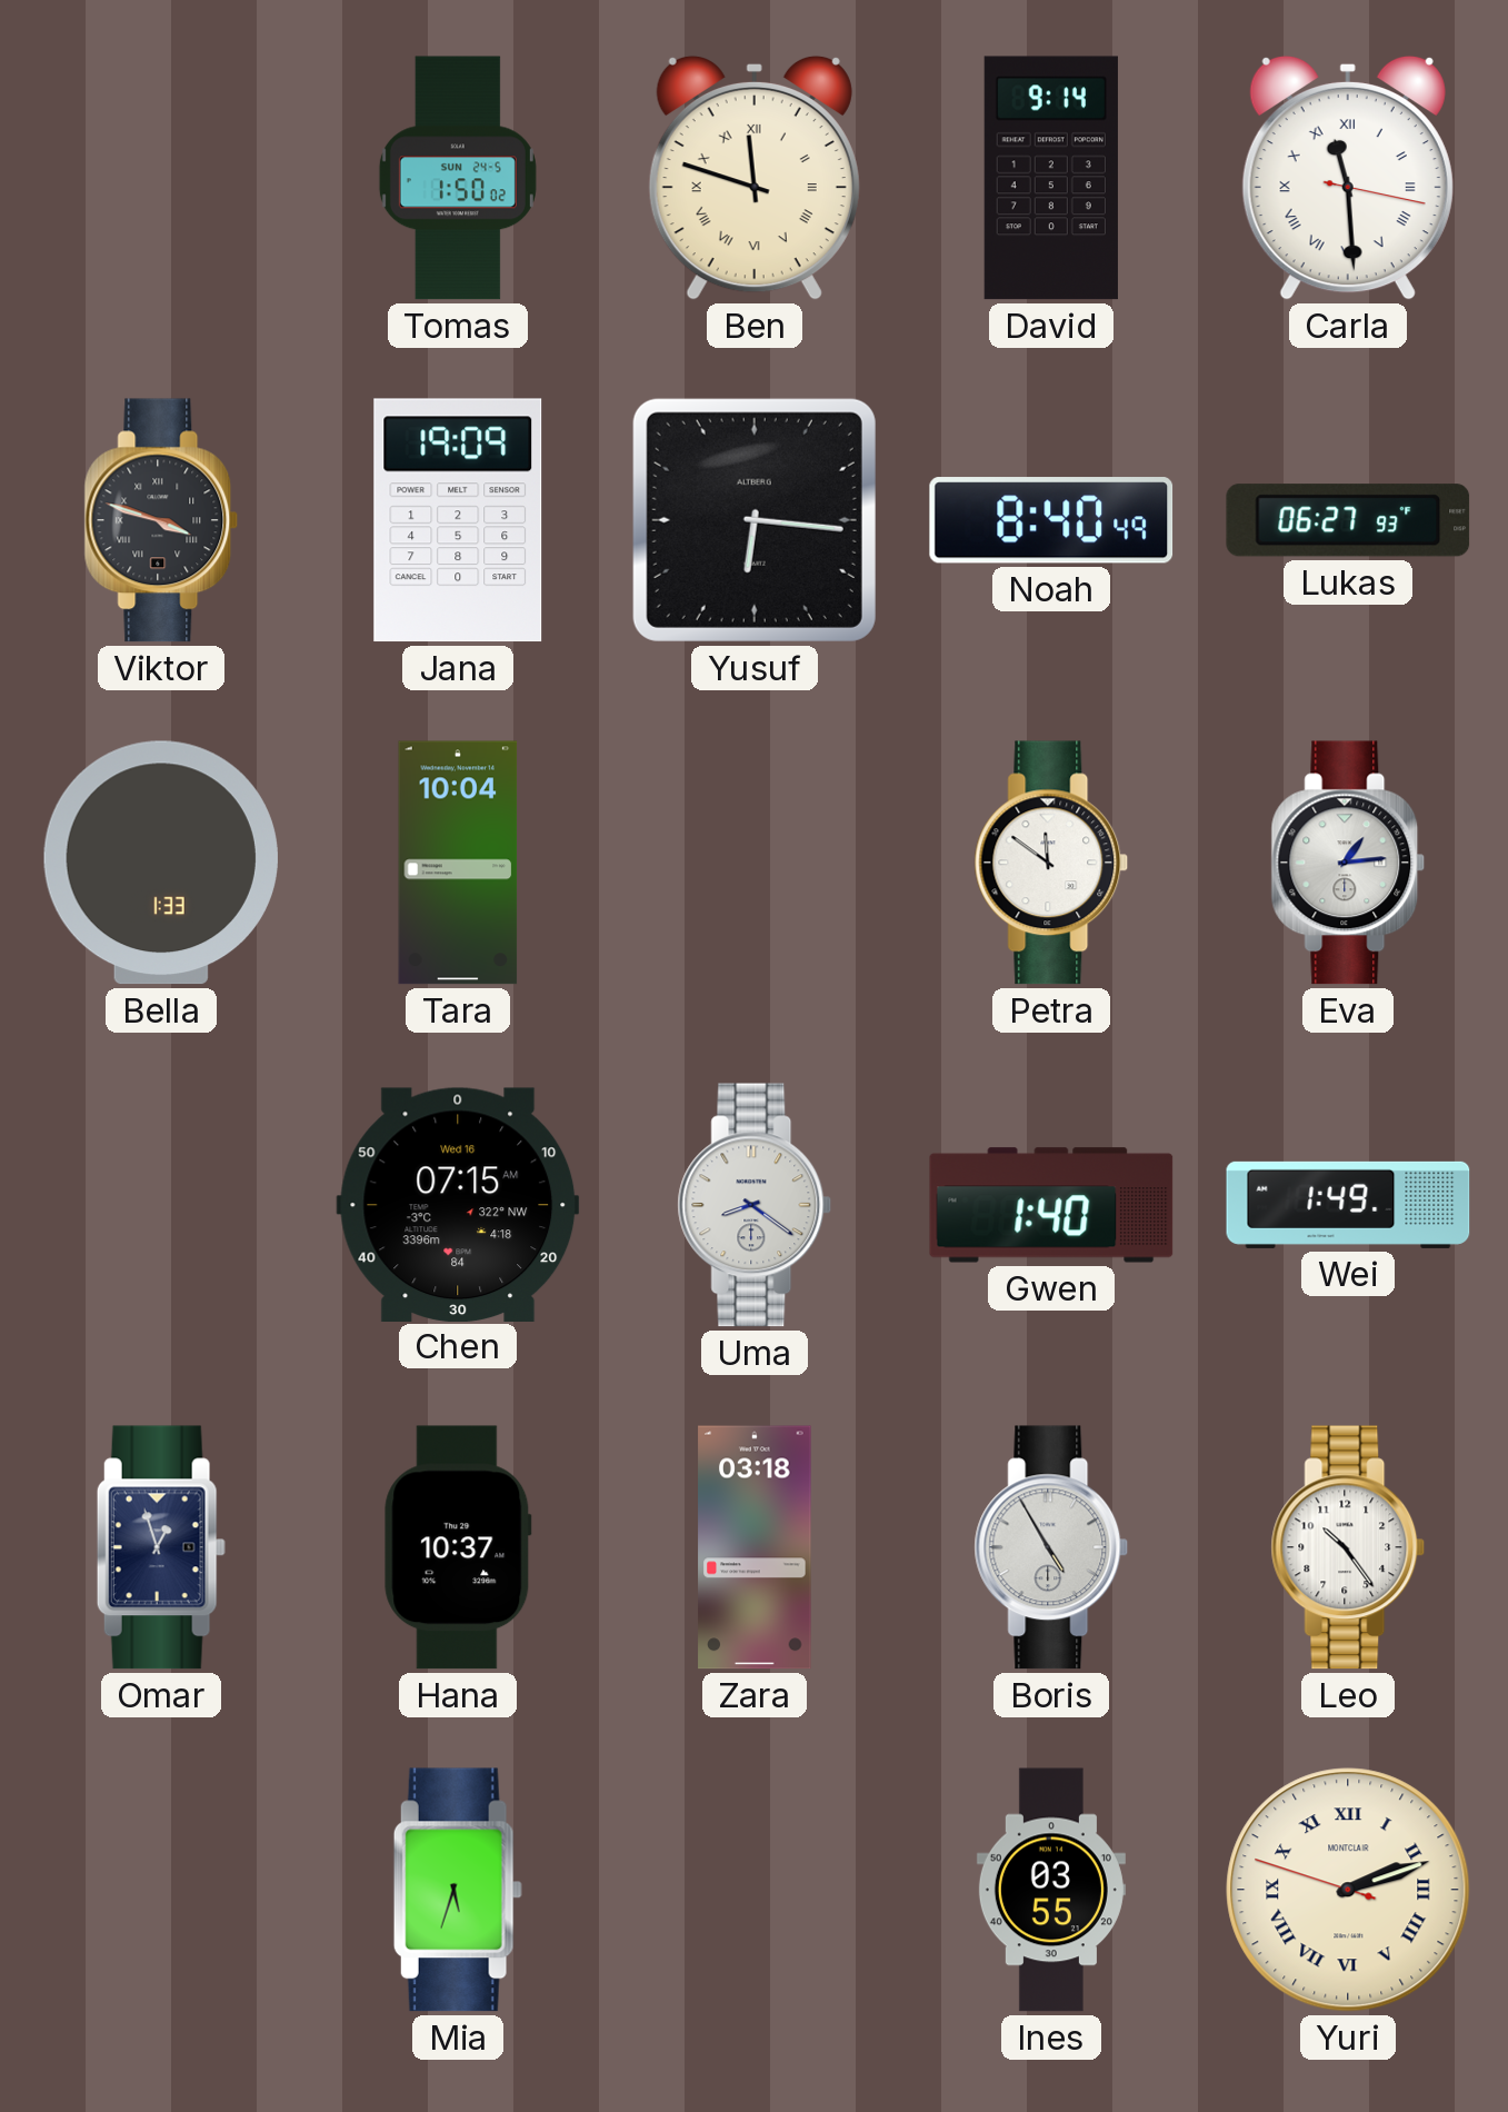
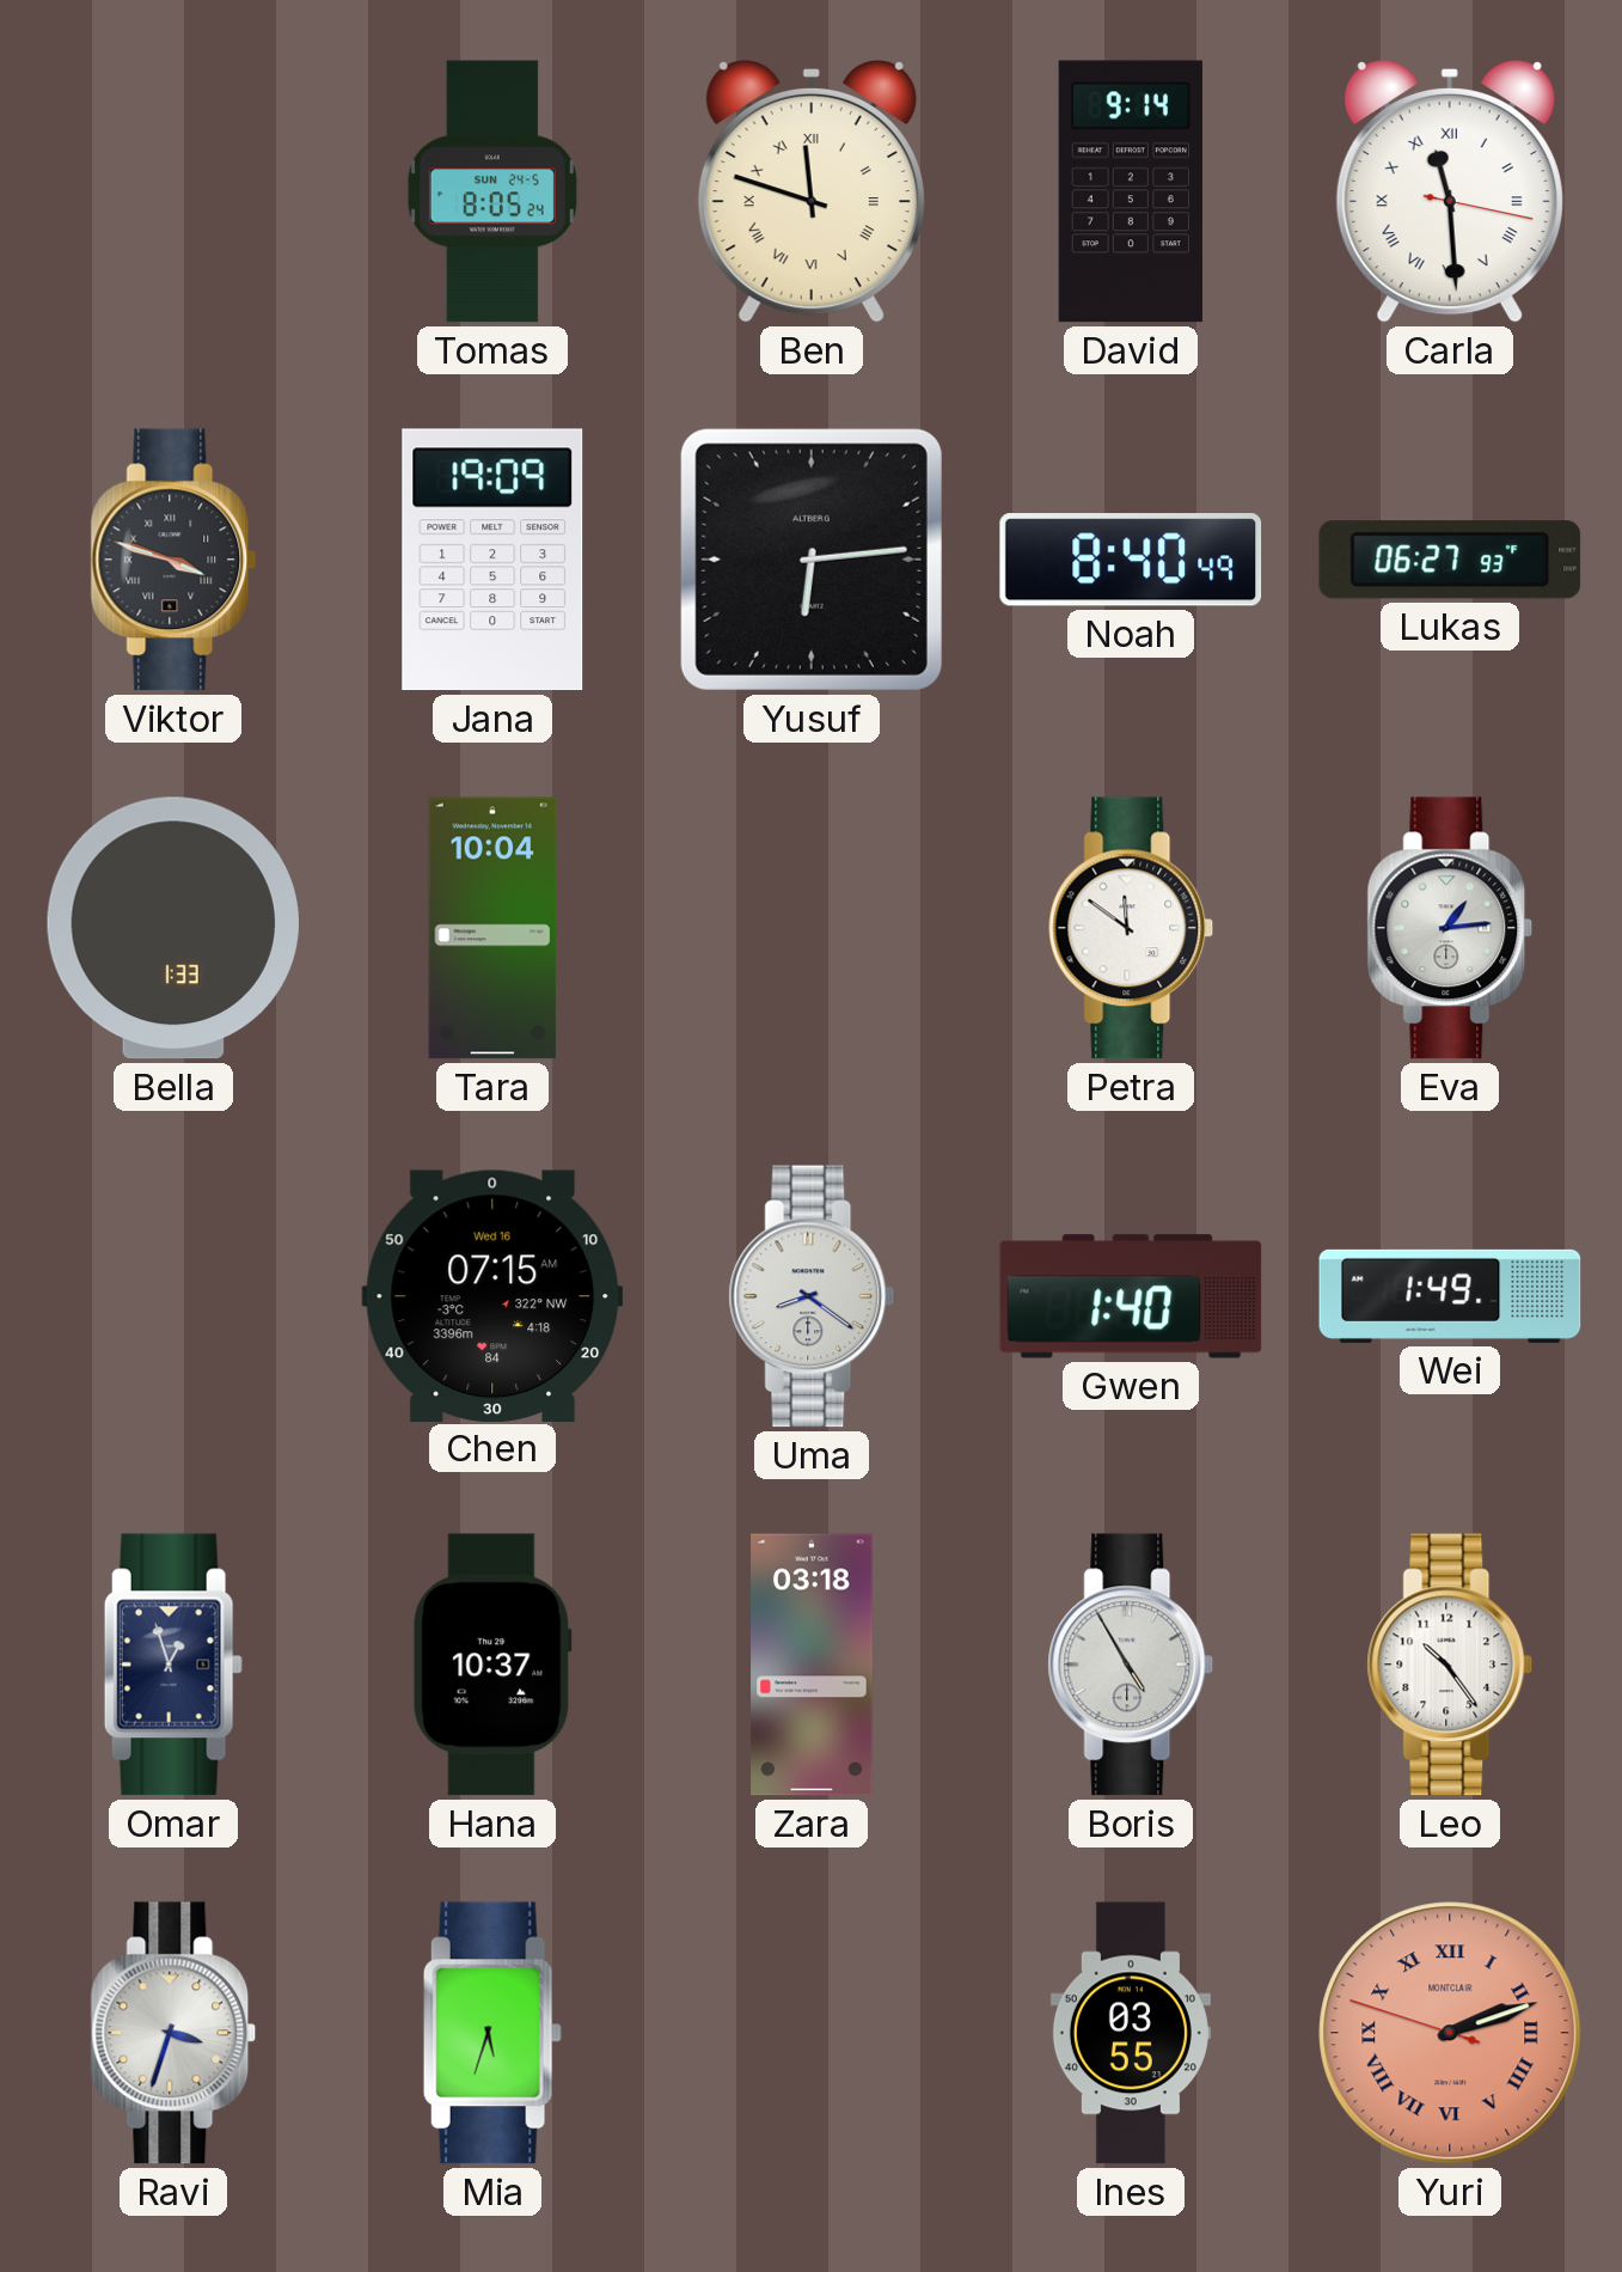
Tomas: 1:50 -> 8:05 (492, 191)
Yusuf: 6:16 -> 6:14 (812, 560)
Ravi: none -> 3:33 (173, 2033)
Yuri dial: cream -> salmon (1450, 2033)
